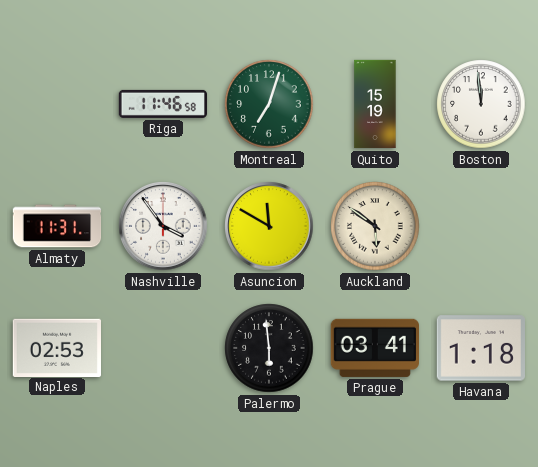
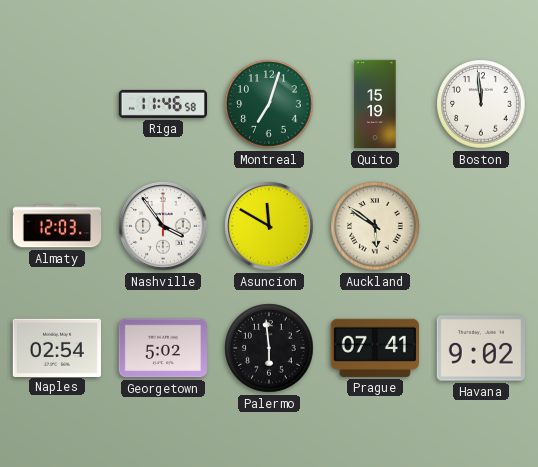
Almaty: 11:31 -> 12:03 (57, 226)
Naples: 02:53 -> 02:54 (56, 347)
Georgetown: none -> 5:02 (162, 348)
Prague: 03:41 -> 07:41 (375, 348)
Havana: 1:18 -> 9:02 (480, 348)
